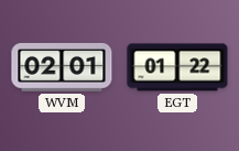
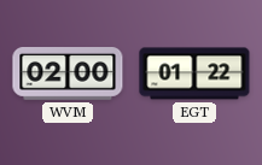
WVM: 02:01 -> 02:00 (68, 75)
